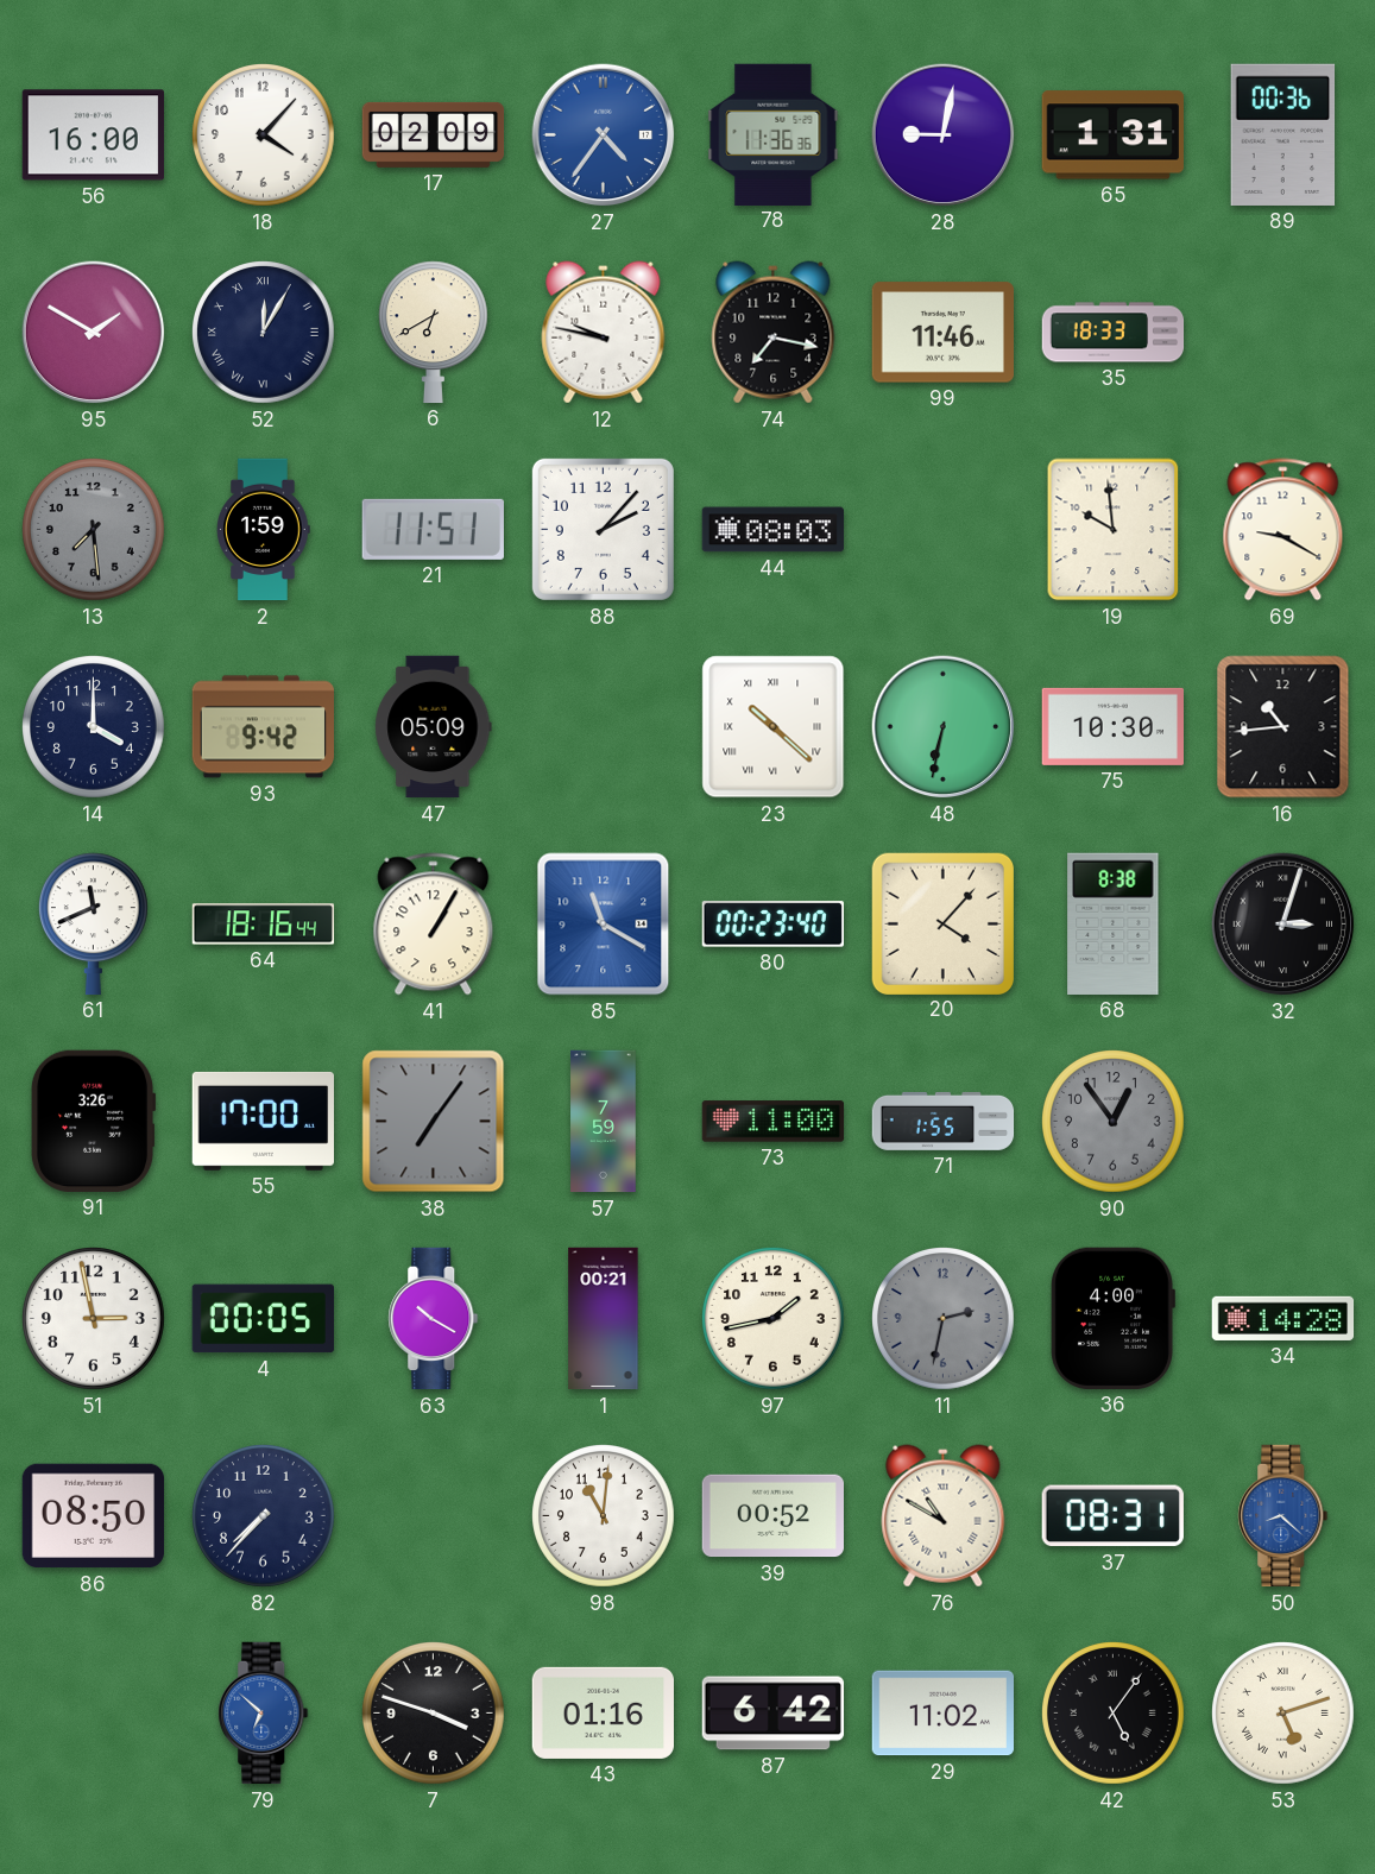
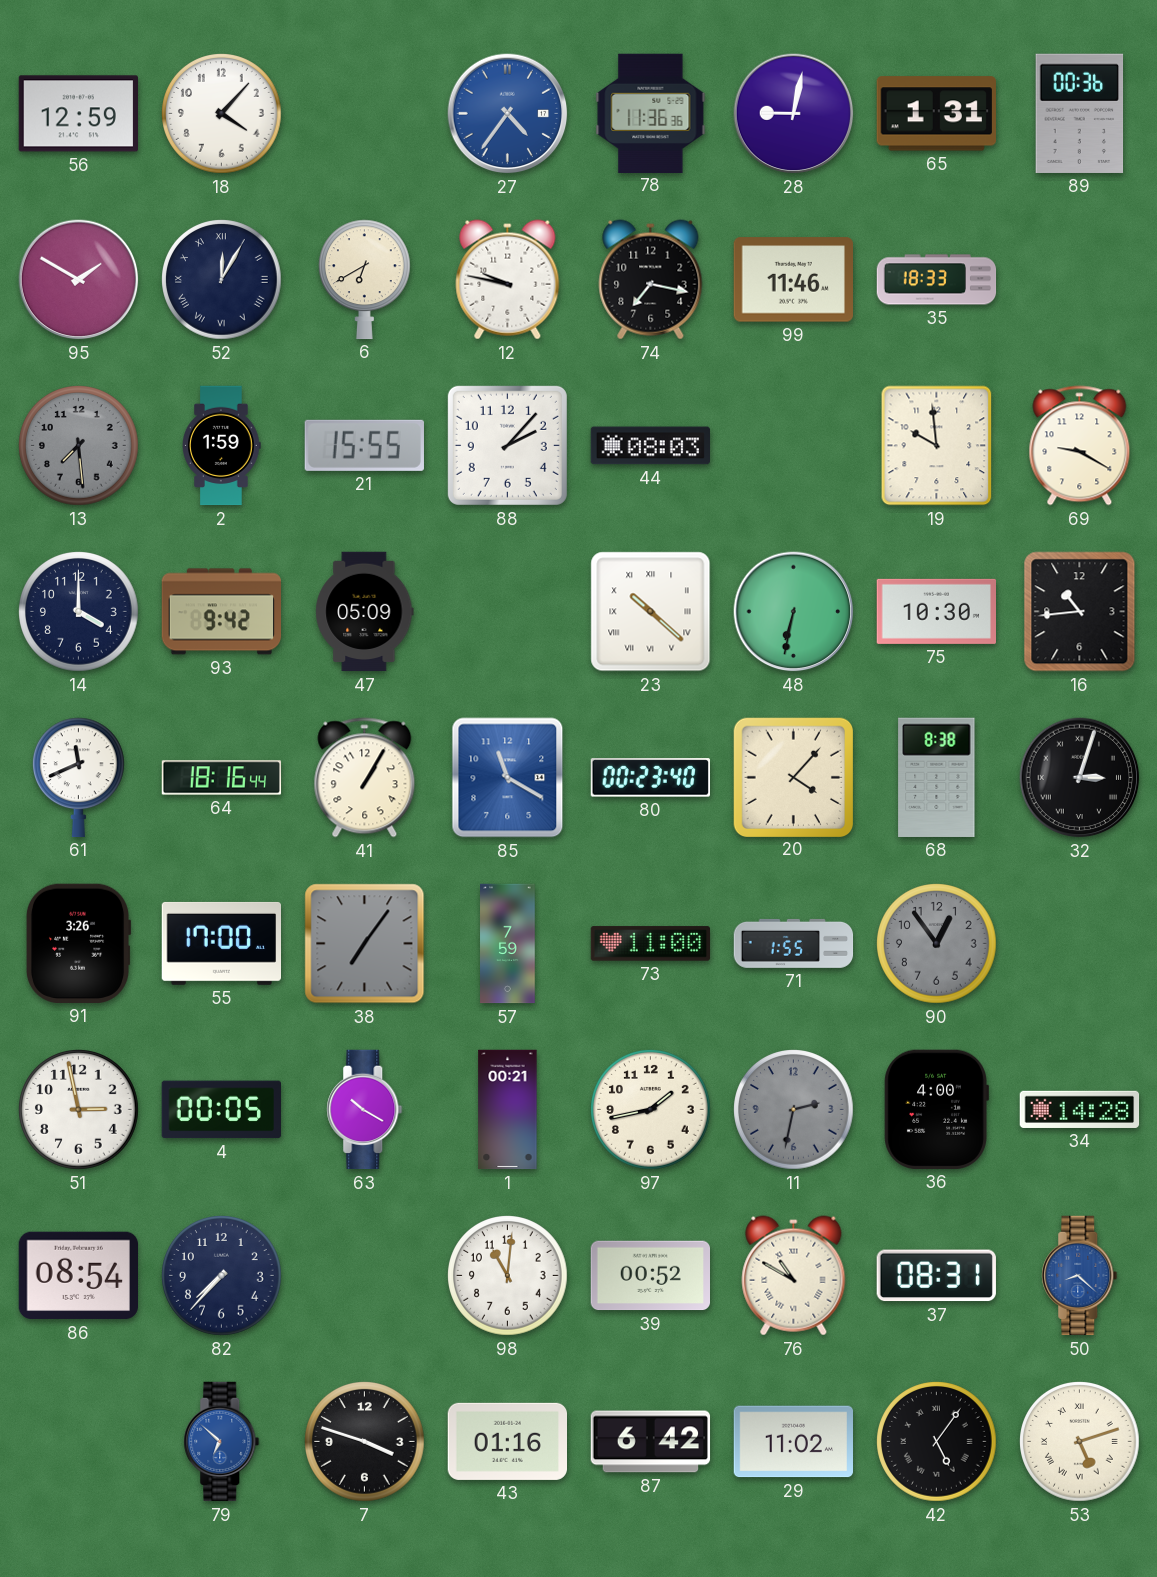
56: 16:00 -> 12:59 (78, 114)
17: 02:09 -> none (434, 134)
21: 11:51 -> 15:55 (364, 445)
86: 08:50 -> 08:54 (78, 1276)
